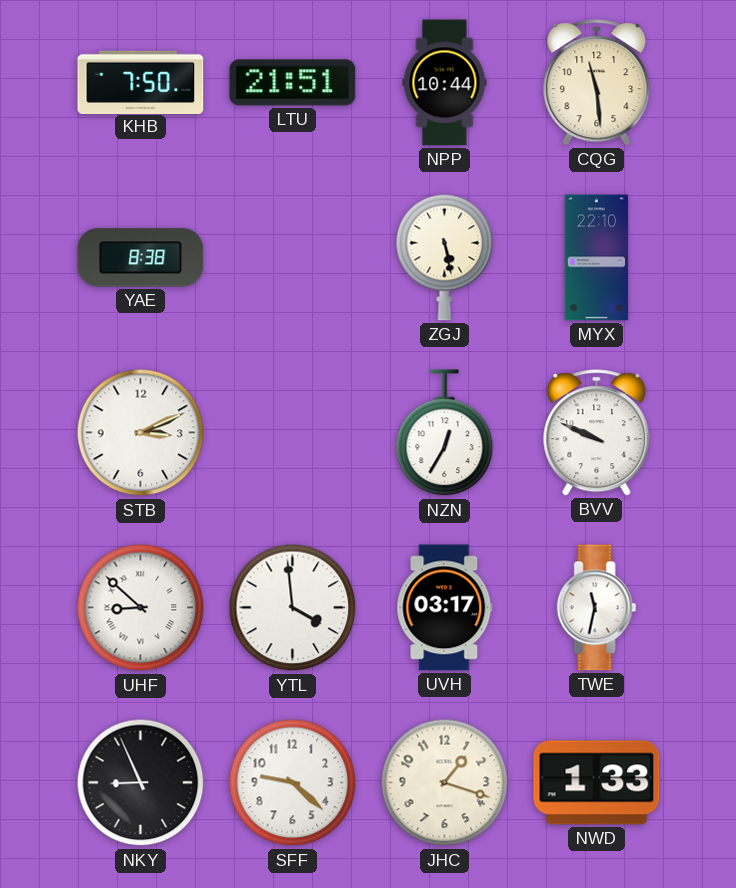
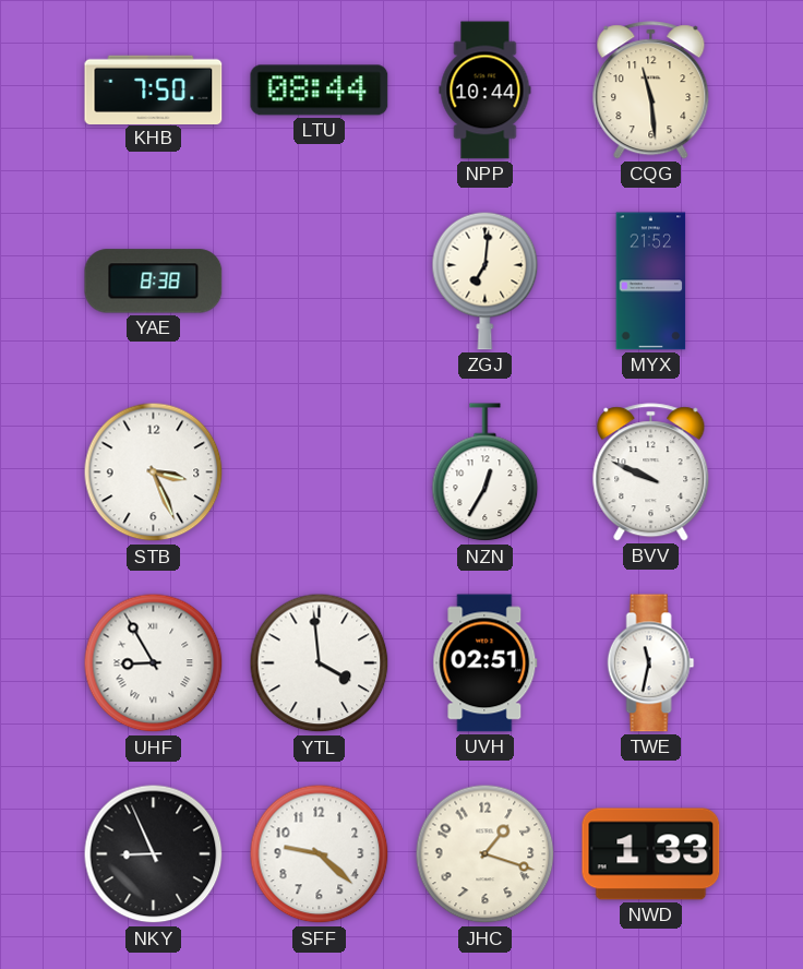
LTU: 21:51 -> 08:44 (320, 91)
ZGJ: 5:28 -> 7:01 (486, 280)
MYX: 22:10 -> 21:52 (651, 282)
STB: 3:11 -> 3:26 (154, 472)
UHF: 8:52 -> 8:55 (154, 663)
UVH: 03:17 -> 02:51 (486, 663)
